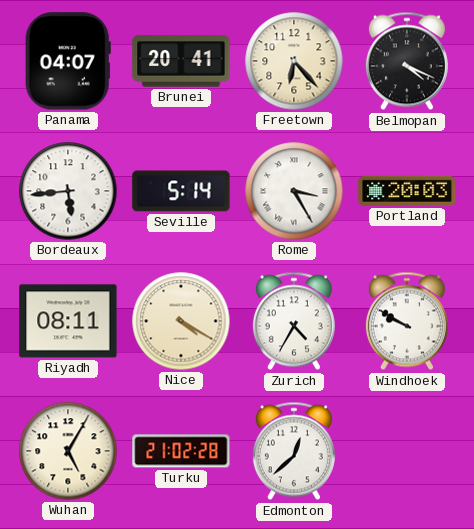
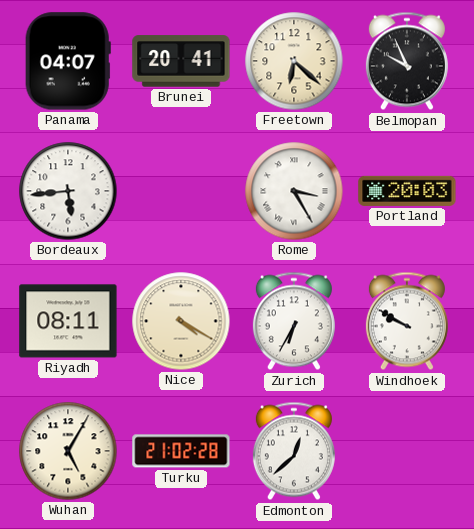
Freetown: 6:23 -> 6:22 (294, 61)
Belmopan: 4:19 -> 9:56 (407, 61)
Seville: 5:14 -> none (181, 191)
Zurich: 4:35 -> 6:35 (294, 321)
